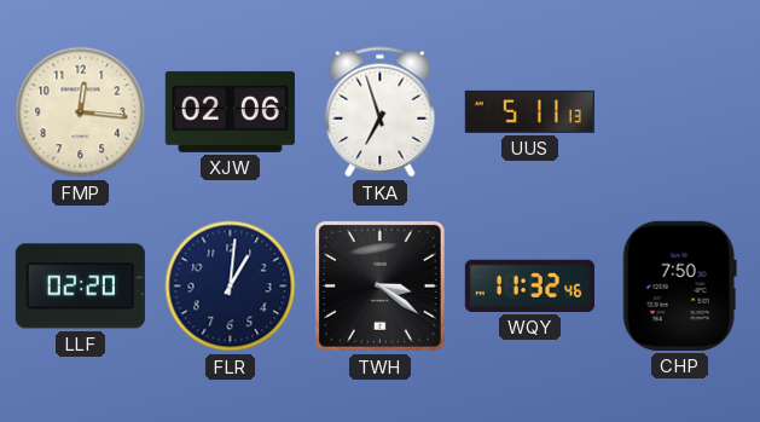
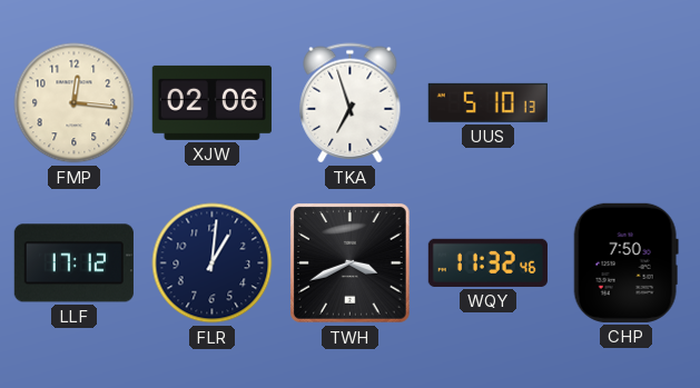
UUS: 5:11 -> 5:10 (487, 102)
LLF: 02:20 -> 17:12 (73, 263)
TWH: 3:21 -> 3:41 (349, 262)
